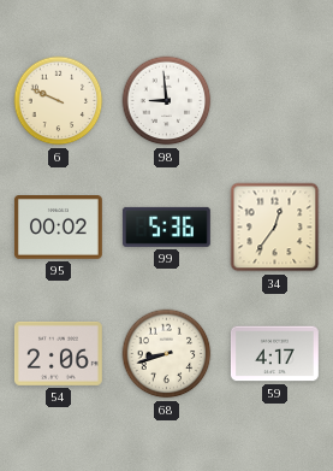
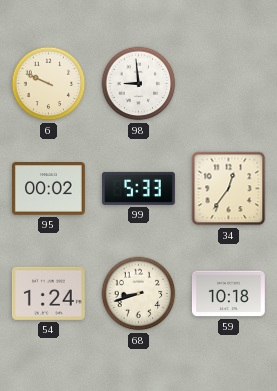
99: 5:36 -> 5:33 (138, 188)
54: 2:06 -> 1:24 (48, 293)
59: 4:17 -> 10:18 (228, 294)
